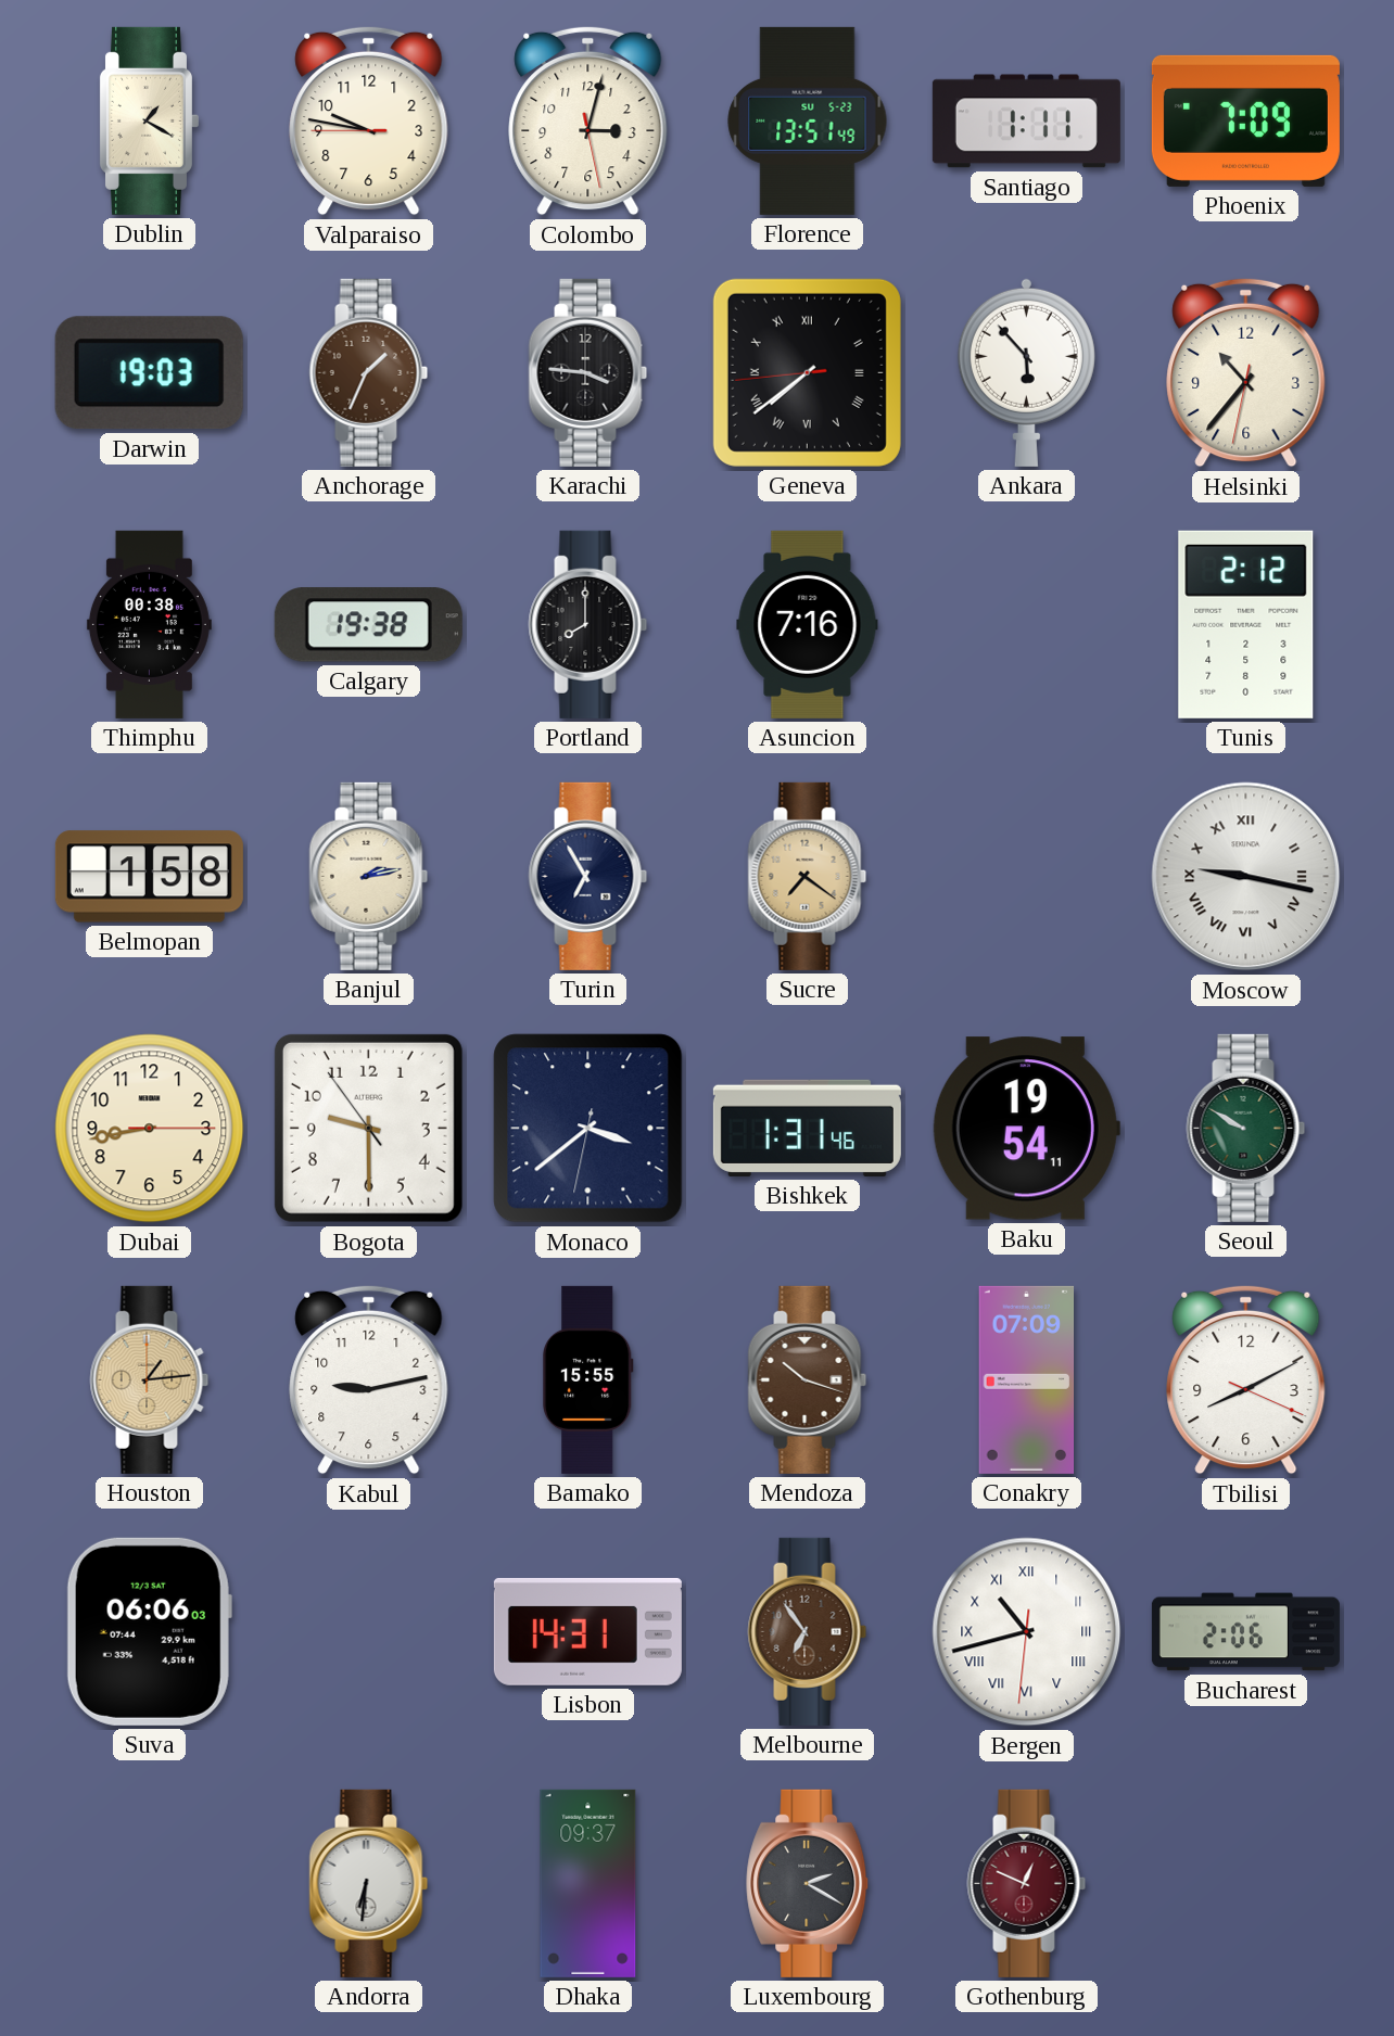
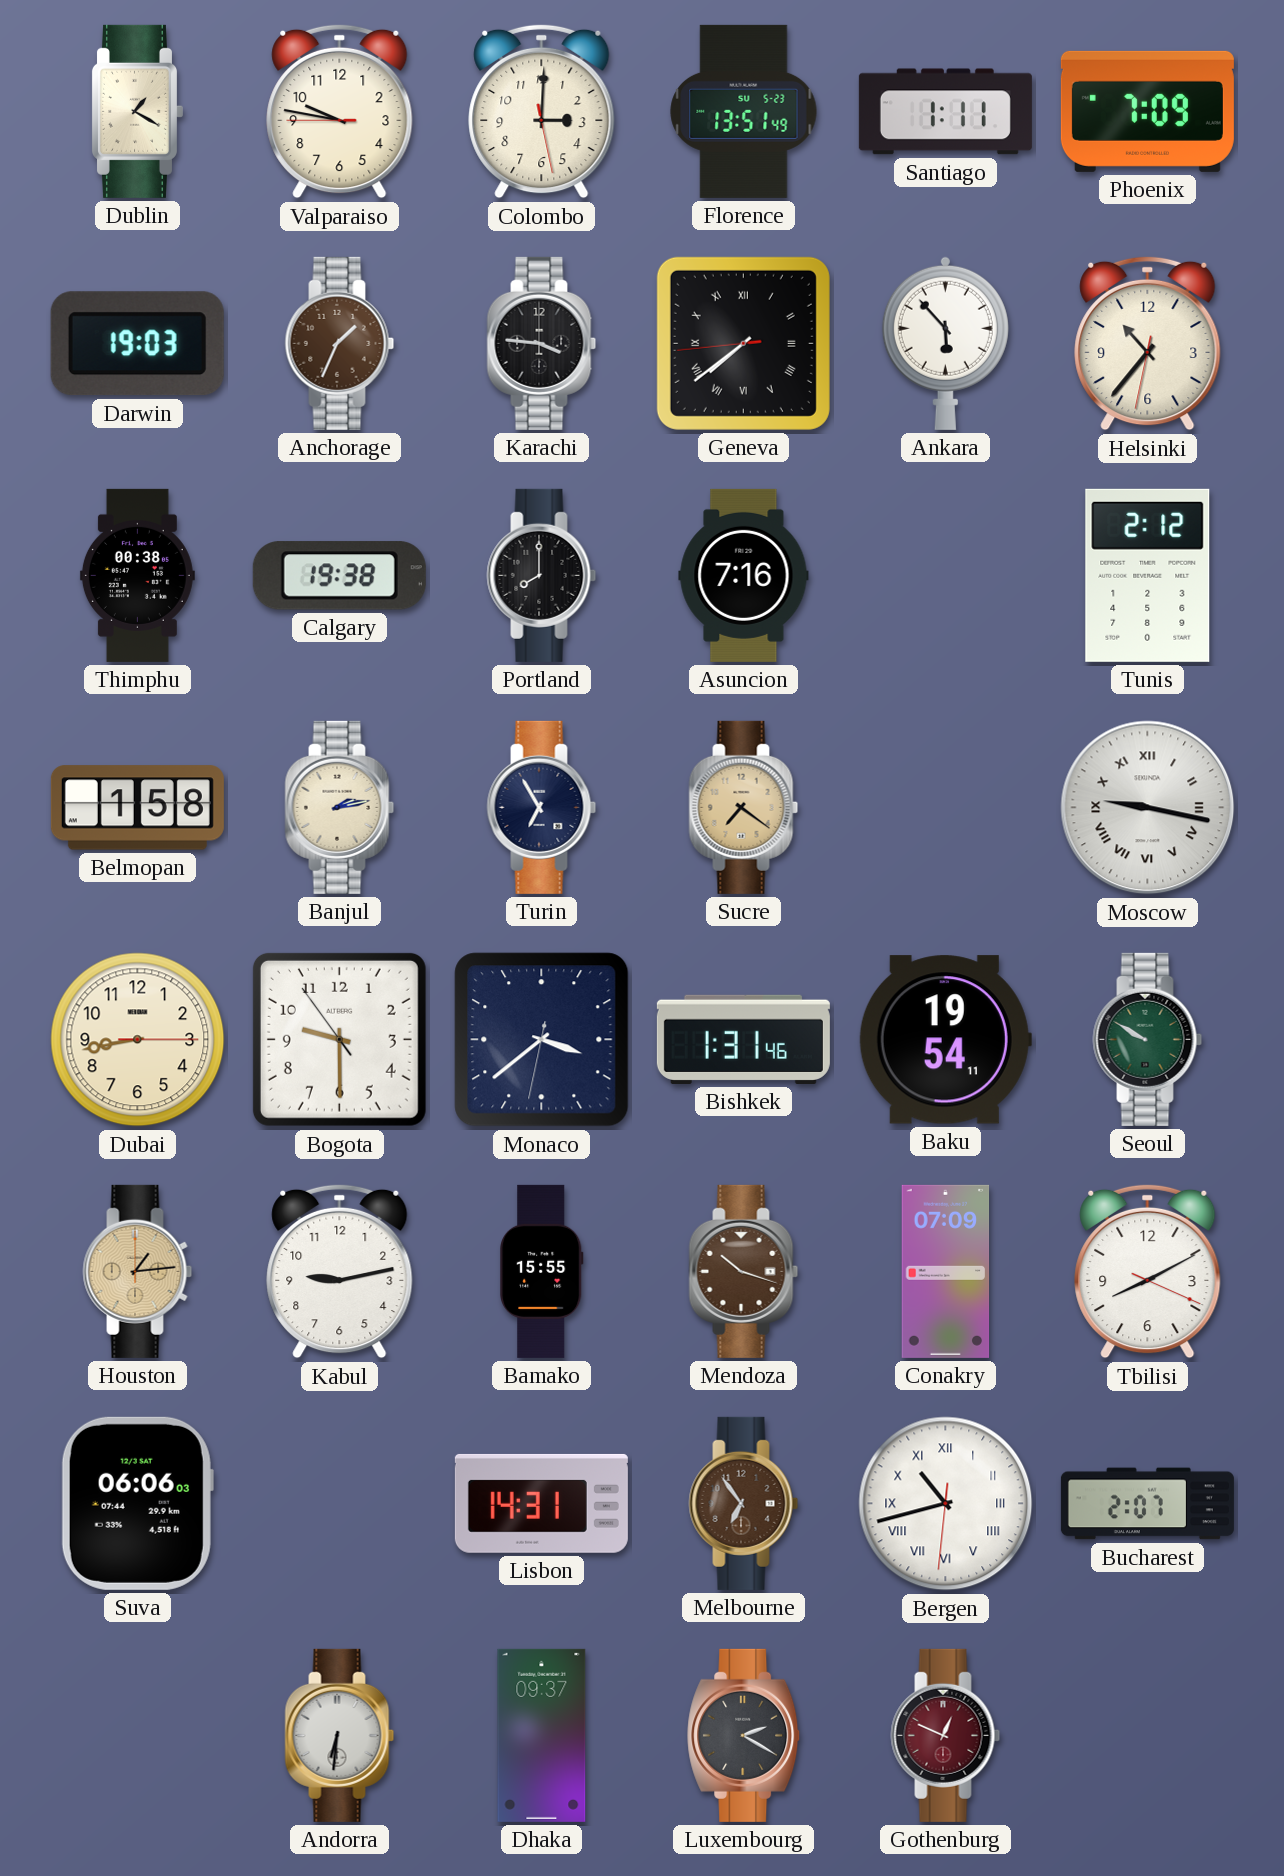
Colombo: 3:02 -> 3:00 (542, 111)
Bucharest: 2:06 -> 2:07 (1147, 1504)
